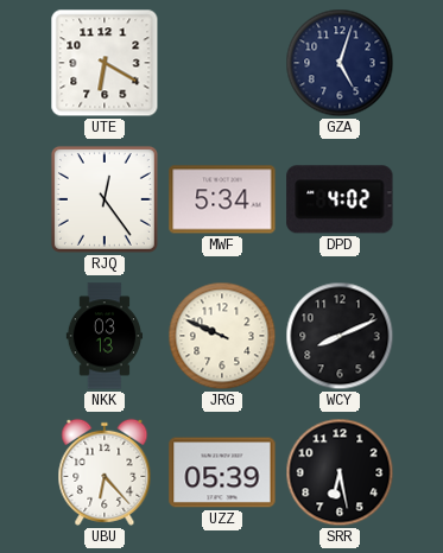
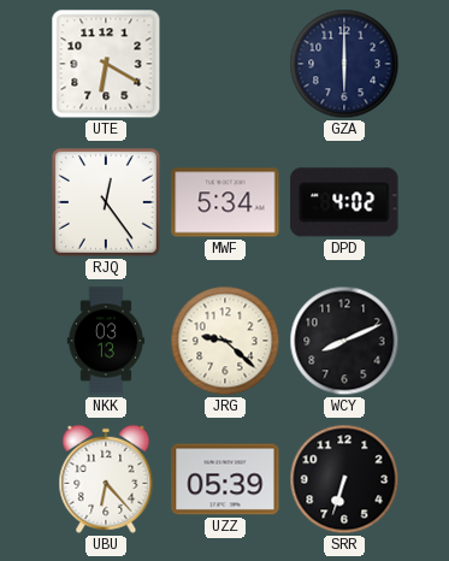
GZA: 5:03 -> 6:00 (344, 64)
JRG: 9:49 -> 9:22 (225, 341)
SRR: 6:28 -> 6:33 (344, 479)
